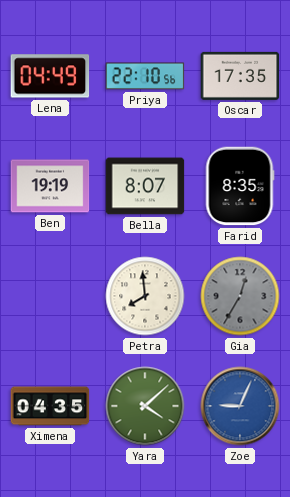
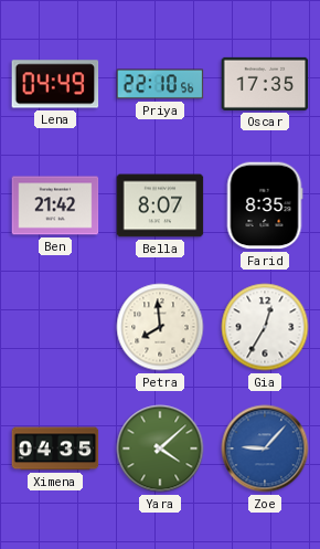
Ben: 19:19 -> 21:42 (55, 205)
Gia dial: grey -> white (265, 327)
Zoe: 9:04 -> 9:07 (265, 448)
